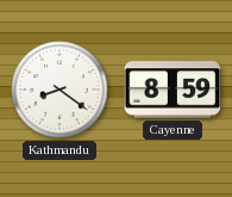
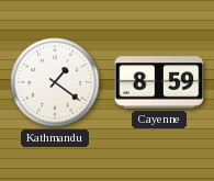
Kathmandu: 8:21 -> 1:21 (55, 82)
